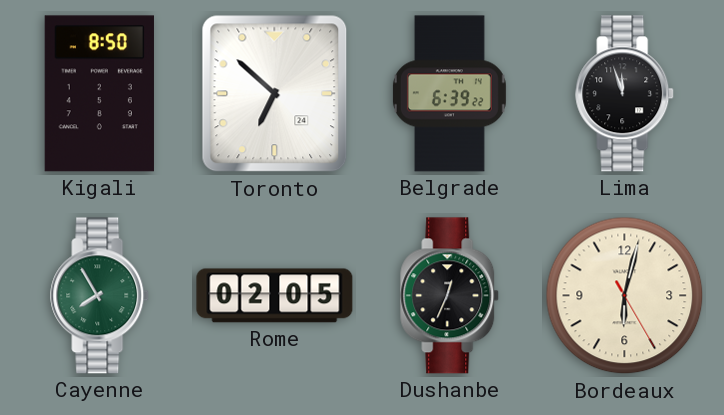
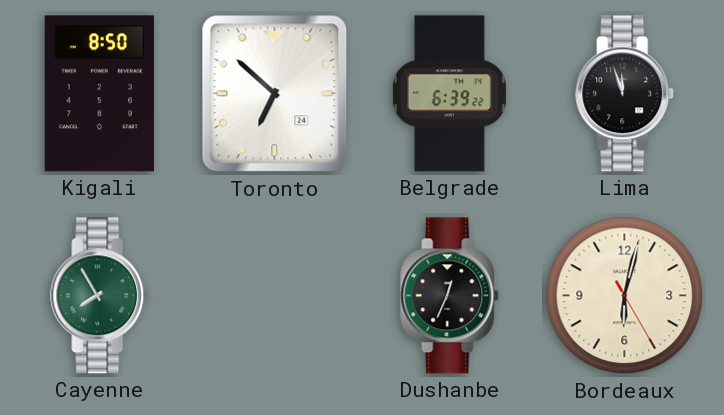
Rome: 02:05 -> none (275, 296)
